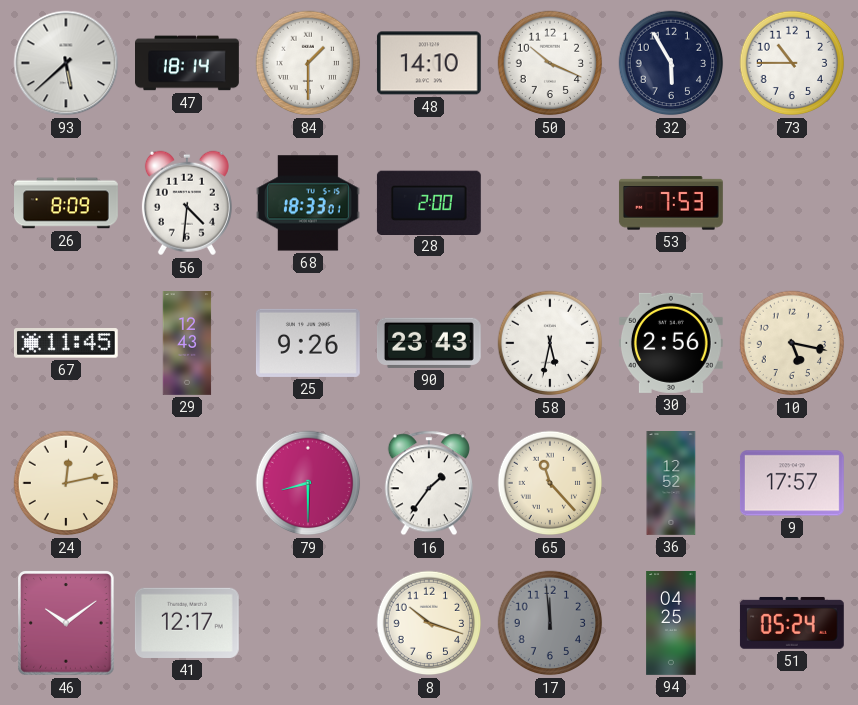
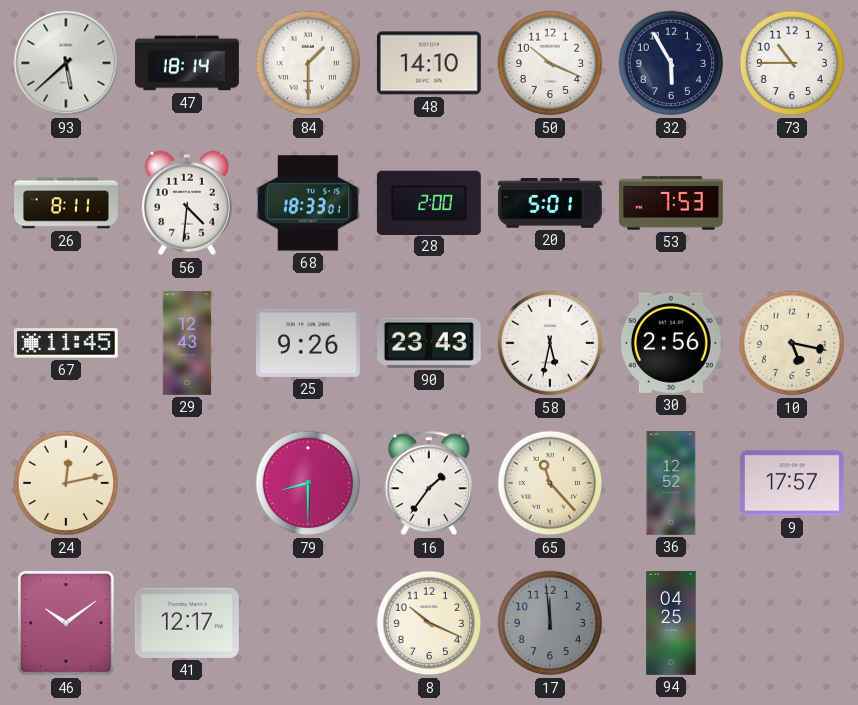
26: 8:09 -> 8:11 (67, 203)
20: none -> 5:01 (550, 203)
8: 10:18 -> 10:19 (429, 623)
51: 05:24 -> none (792, 623)
